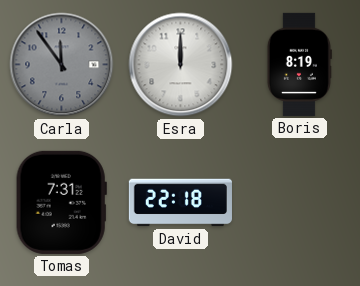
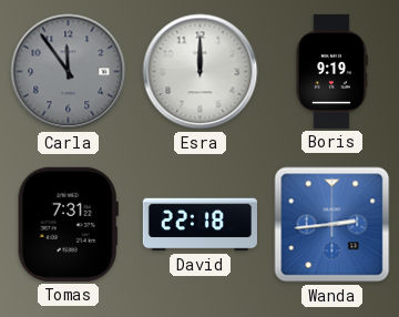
Boris: 8:19 -> 9:19 (331, 71)
Wanda: none -> 2:44 (332, 225)
